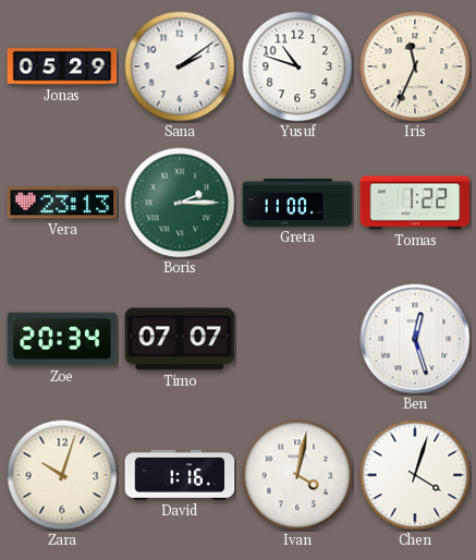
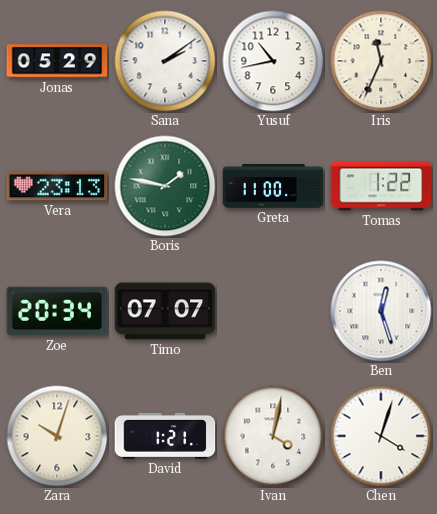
Yusuf: 10:48 -> 10:43 (273, 61)
Boris: 2:15 -> 1:47 (165, 186)
David: 1:16 -> 1:21 (165, 436)
